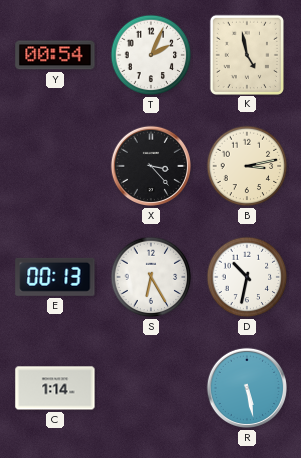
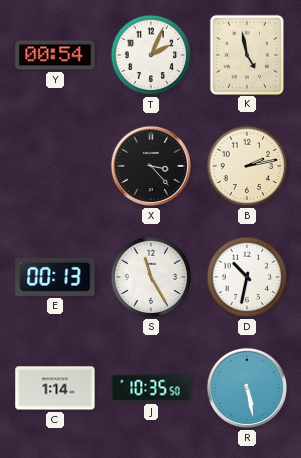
B: 3:13 -> 2:13 (247, 166)
S: 6:25 -> 11:25 (151, 277)
J: none -> 10:35 (151, 388)
